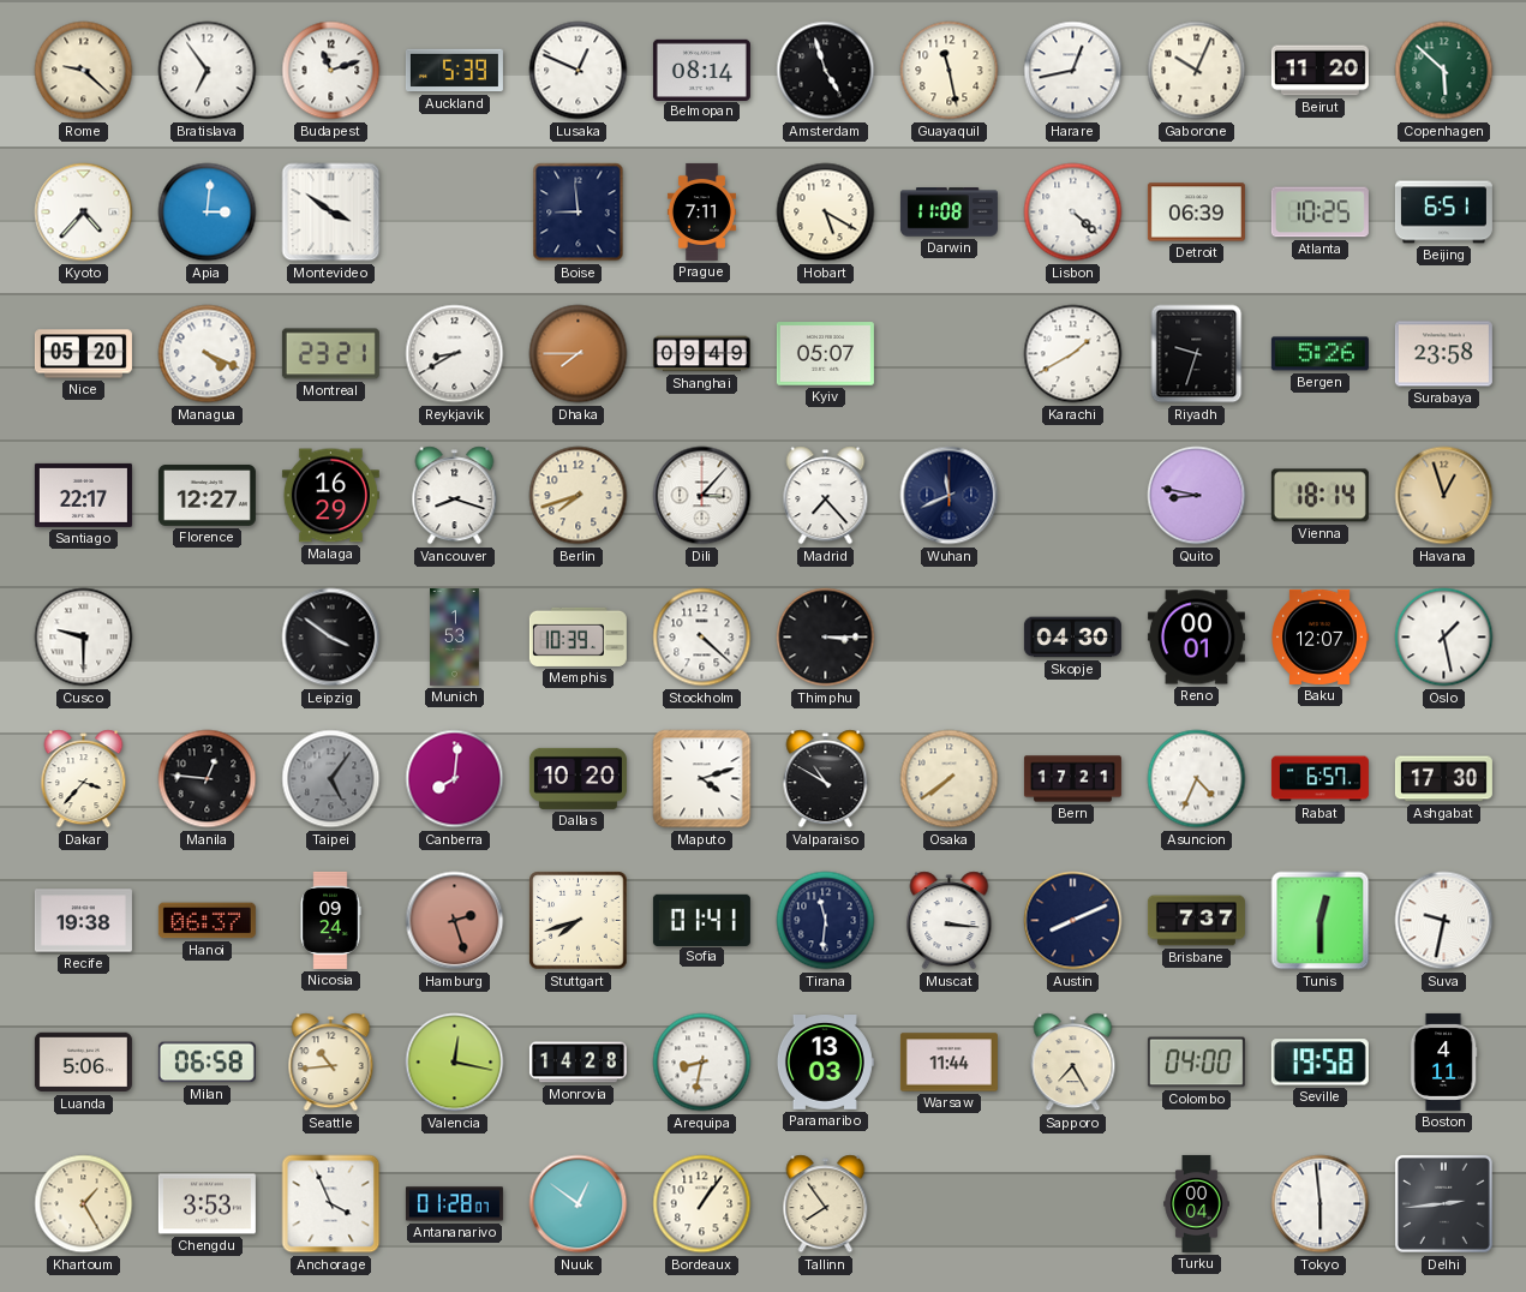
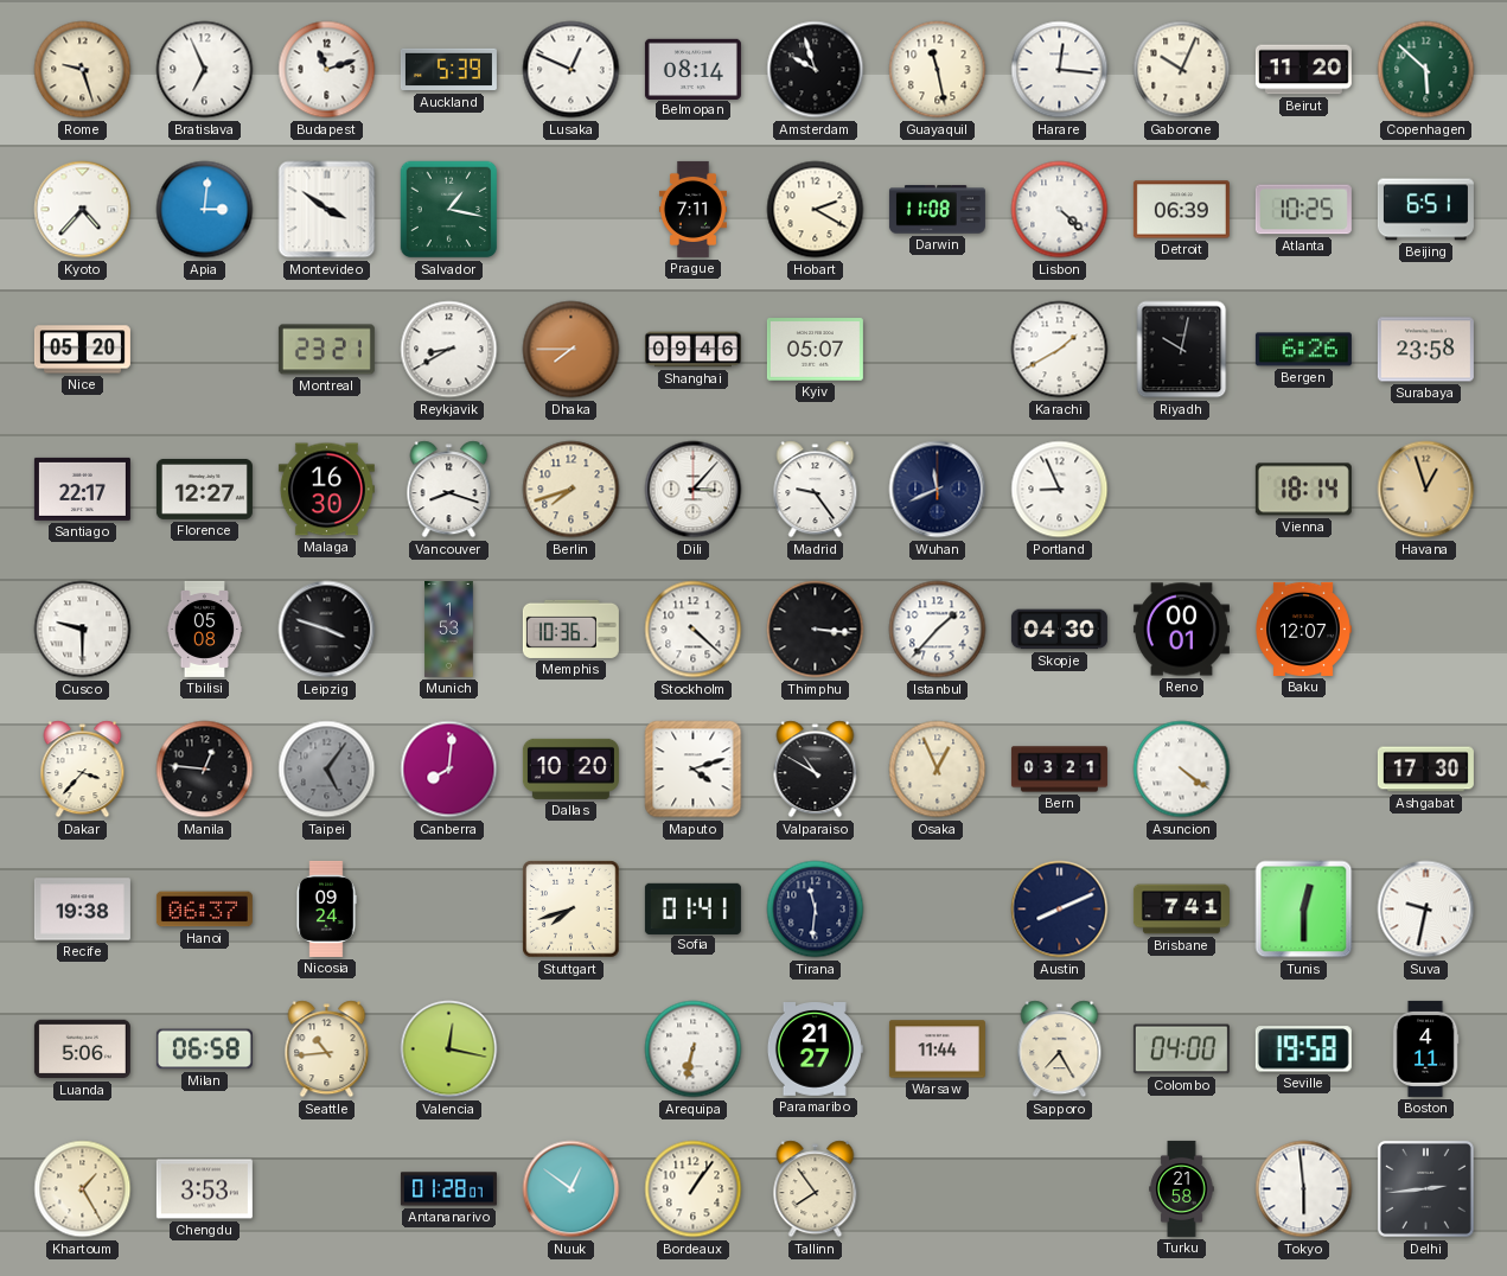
Rome: 9:22 -> 9:27 (83, 70)
Bratislava: 6:54 -> 6:56 (205, 70)
Amsterdam: 4:57 -> 9:57 (816, 70)
Harare: 12:43 -> 12:16 (1060, 70)
Salvador: none -> 1:17 (449, 210)
Boise: 8:59 -> none (579, 213)
Hobart: 5:20 -> 2:20 (816, 210)
Managua: 4:19 -> none (208, 354)
Shanghai: 09:49 -> 09:46 (692, 350)
Riyadh: 9:33 -> 10:02 (1182, 350)
Bergen: 5:26 -> 6:26 (1303, 350)
Malaga: 16:29 -> 16:30 (326, 490)
Madrid: 7:23 -> 9:24 (816, 490)
Portland: none -> 8:56 (1060, 490)
Quito: 8:47 -> none (1197, 496)
Tbilisi: none -> 05:08 (205, 629)
Leipzig: 3:51 -> 3:48 (327, 630)
Memphis: 10:39 -> 10:36 (570, 629)
Thimphu: 3:15 -> 3:16 (816, 630)
Istanbul: none -> 1:37 (938, 630)
Oslo: 1:28 -> none (1444, 638)
Osaka: 7:39 -> 12:56 (938, 770)
Bern: 17:21 -> 03:21 (1059, 770)
Asuncion: 4:34 -> 4:21 (1182, 770)
Rabat: 6:57 -> none (1319, 779)
Hamburg: 2:27 -> none (455, 921)
Muscat: 3:16 -> none (950, 921)
Brisbane: 7:37 -> 7:41 (1181, 910)
Monrovia: 14:28 -> none (578, 1063)
Arequipa: 8:32 -> 6:32 (694, 1049)
Paramaribo: 13:03 -> 21:27 (815, 1049)
Anchorage: 3:56 -> none (331, 1204)
Turku: 00:04 -> 21:58 (1182, 1188)
